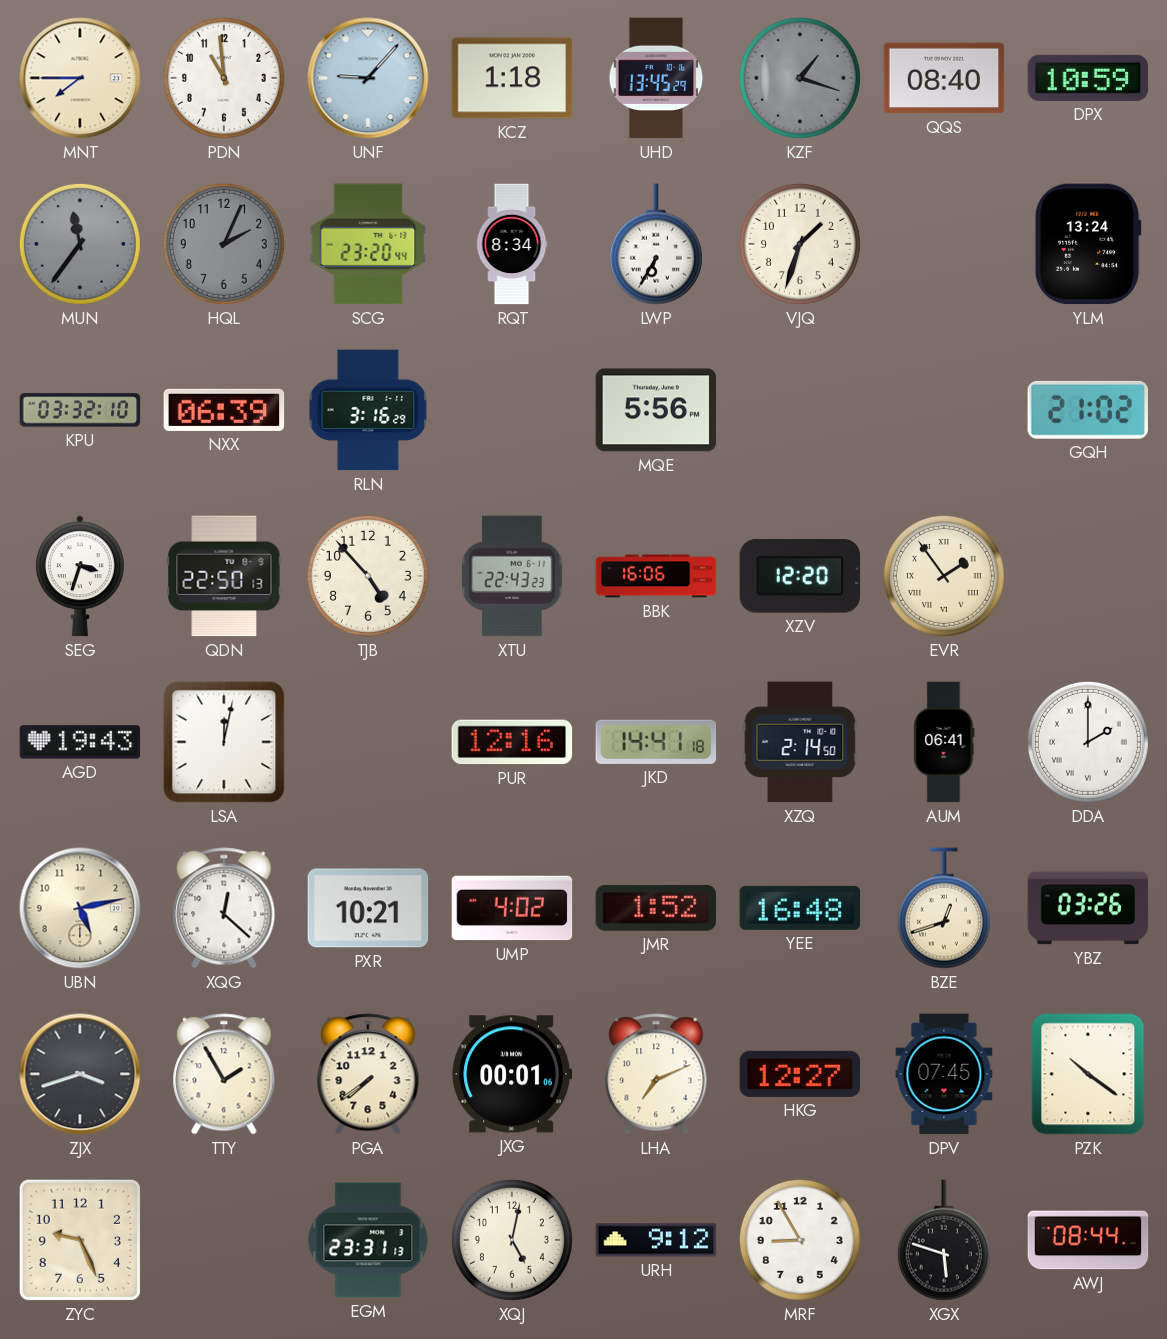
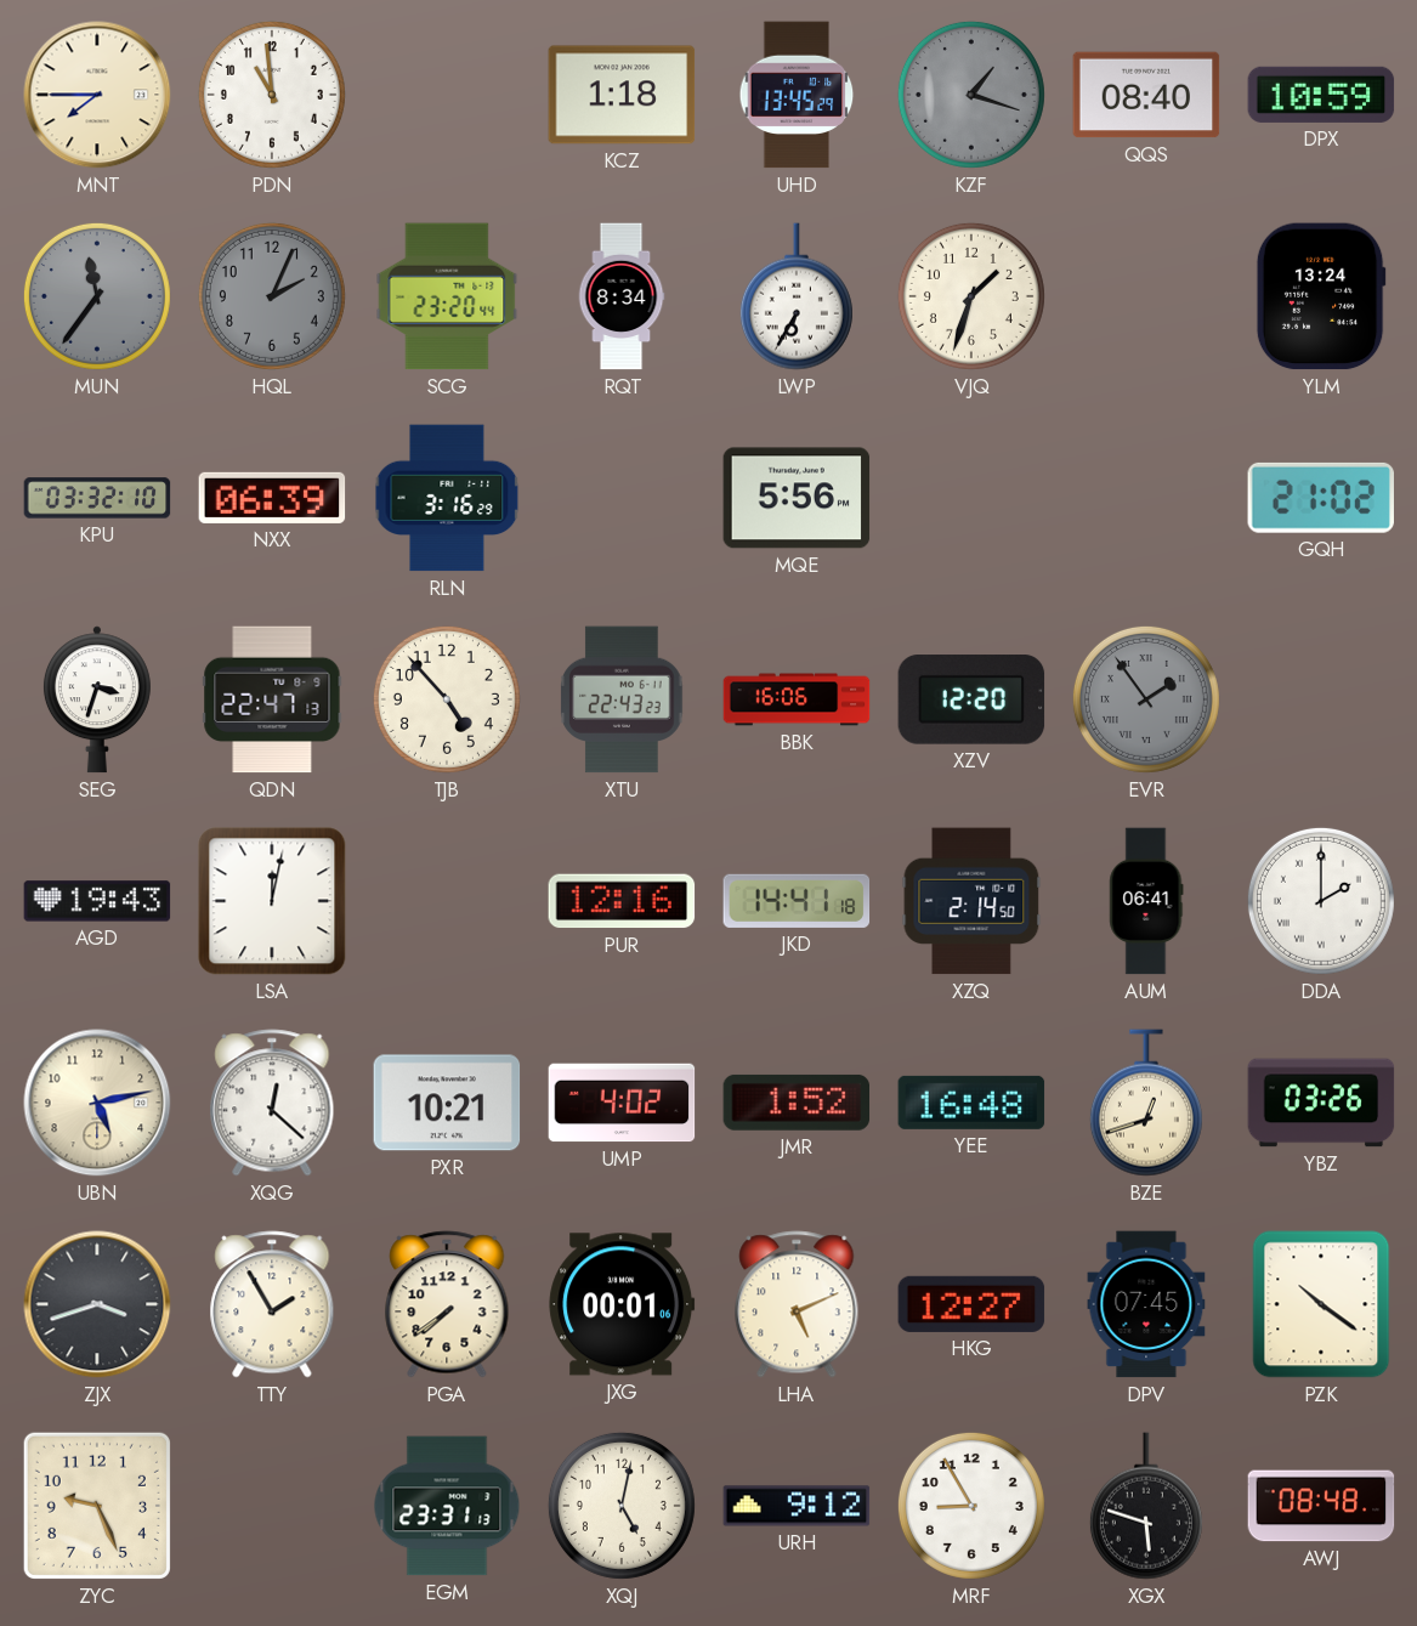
UNF: 9:07 -> none (368, 78)
QDN: 22:50 -> 22:47 (272, 699)
EVR dial: cream -> grey (1146, 699)
LHA: 7:11 -> 5:11 (797, 1304)
AWJ: 08:44 -> 08:48 (1321, 1506)
